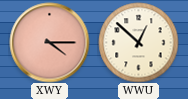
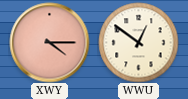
WWU: 12:52 -> 12:51 (138, 42)
